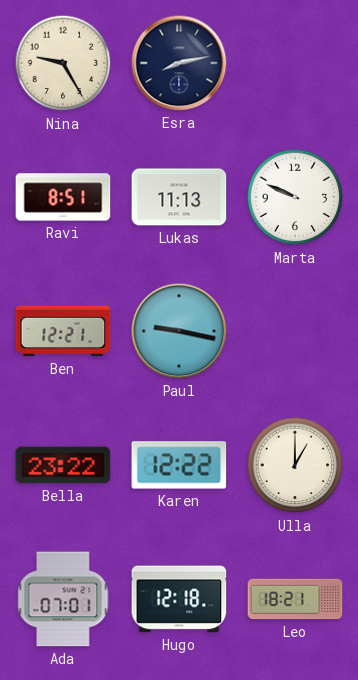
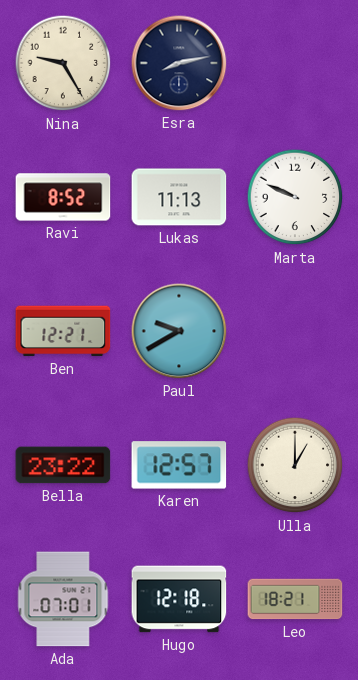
Ravi: 8:51 -> 8:52 (63, 197)
Paul: 9:17 -> 9:40 (179, 331)
Karen: 12:22 -> 12:57 (179, 465)
